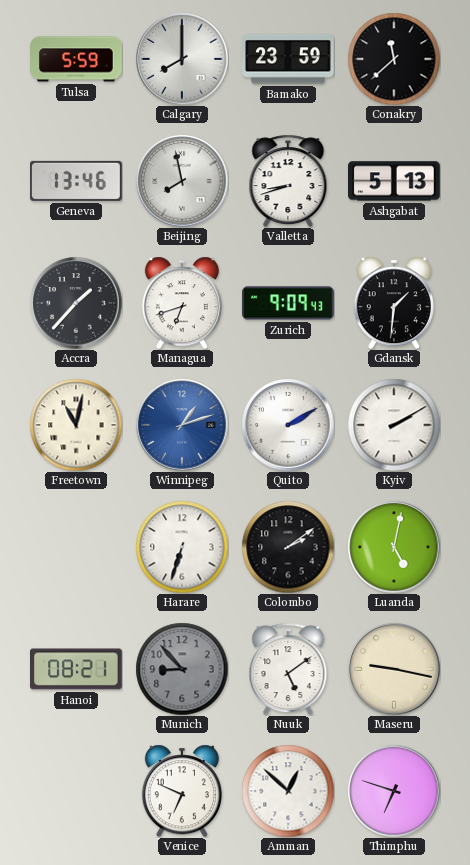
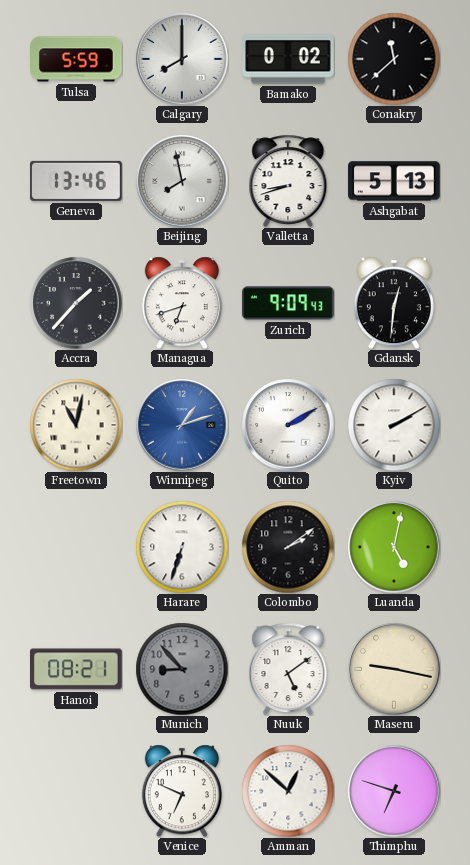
Bamako: 23:59 -> 0:02 (288, 59)
Gdansk: 1:31 -> 12:31 (394, 303)
